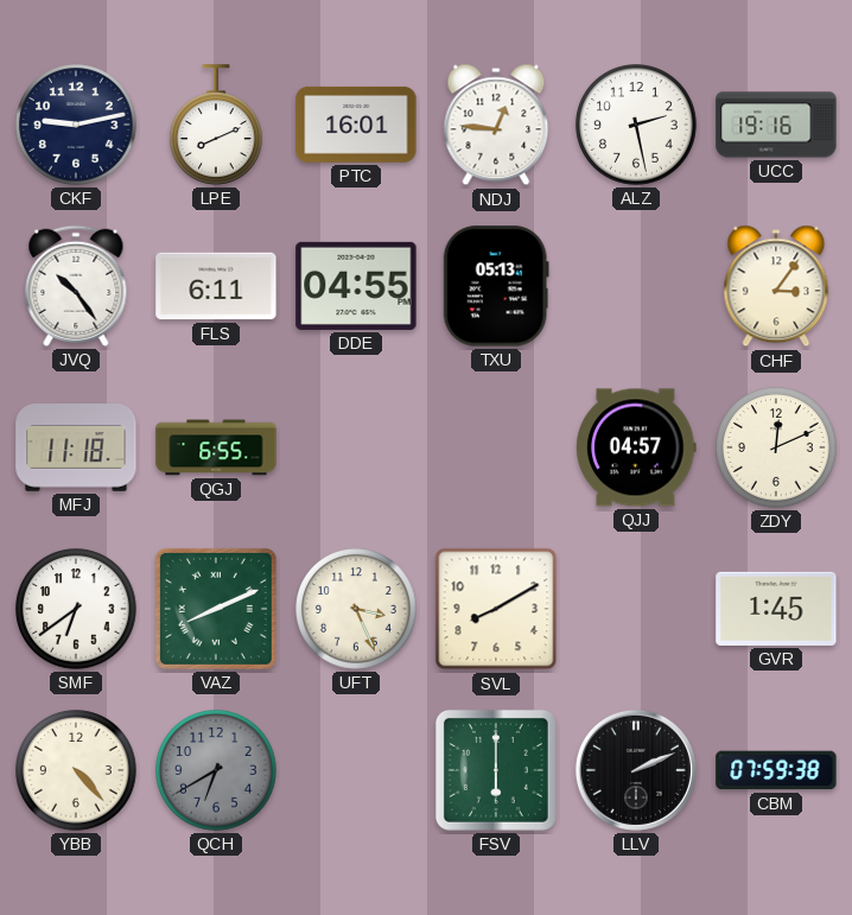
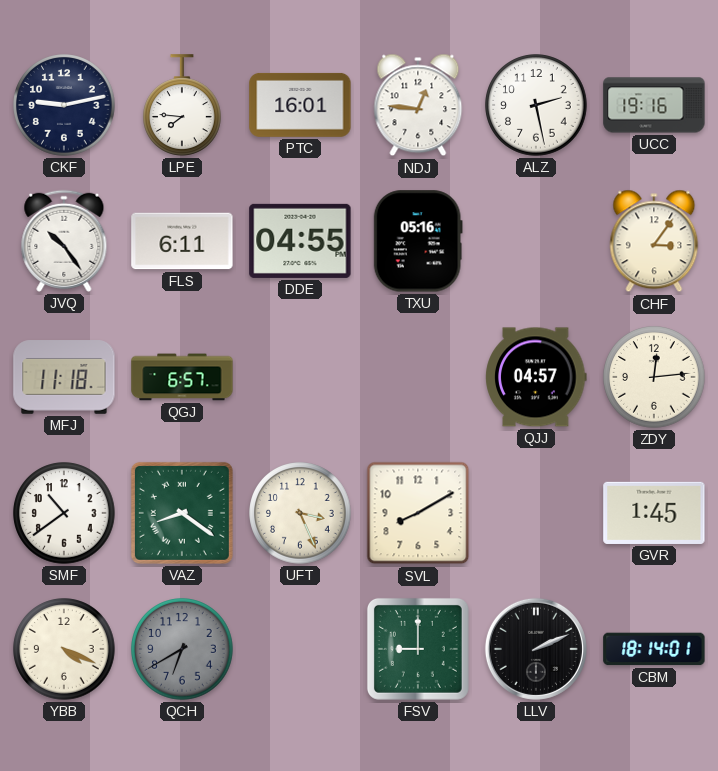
LPE: 8:11 -> 7:46 (183, 105)
TXU: 05:13 -> 05:16 (418, 241)
QGJ: 6:55 -> 6:57 (182, 377)
ZDY: 12:11 -> 12:14 (654, 377)
SMF: 6:39 -> 10:39 (64, 513)
VAZ: 8:11 -> 8:21 (182, 513)
YBB: 4:23 -> 4:19 (64, 649)
FSV: 6:00 -> 9:00 (418, 649)
CBM: 07:59 -> 18:14 (654, 649)
